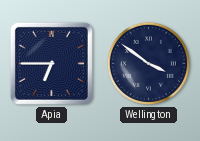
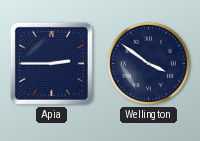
Apia: 6:45 -> 2:45 (51, 63)
